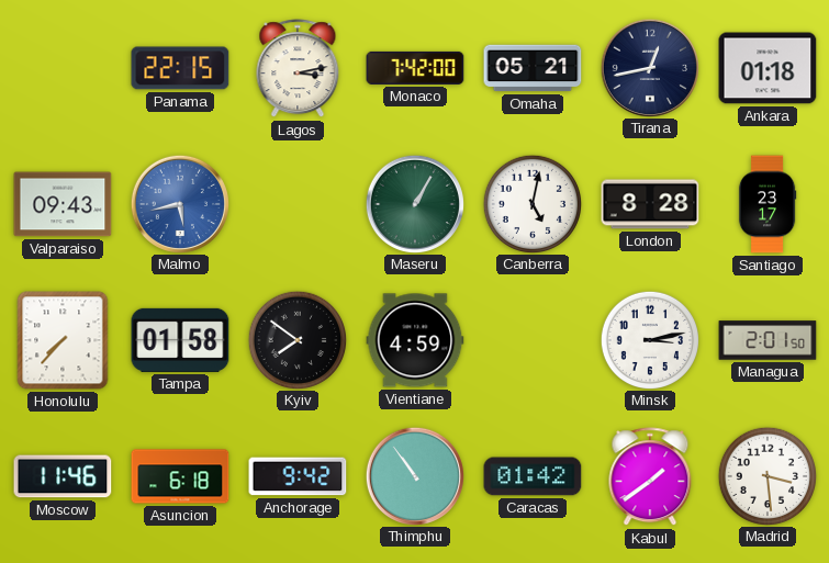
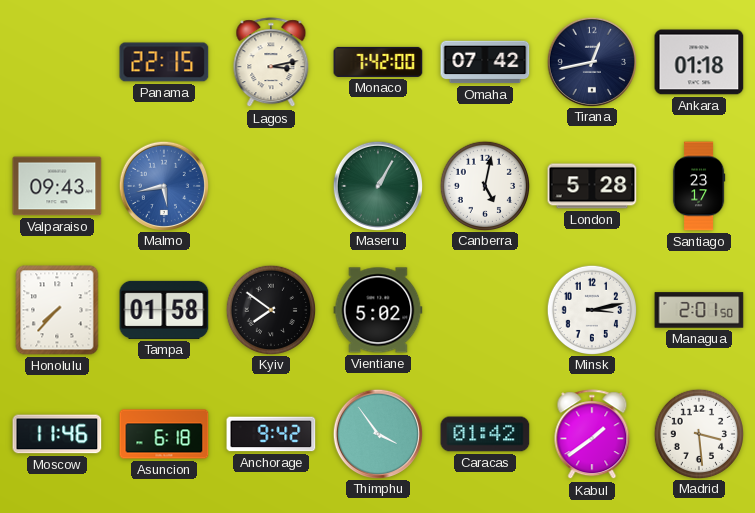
Omaha: 05:21 -> 07:42 (485, 62)
London: 8:28 -> 5:28 (592, 186)
Vientiane: 4:59 -> 5:02 (378, 310)
Thimphu: 10:54 -> 3:54 (377, 433)
